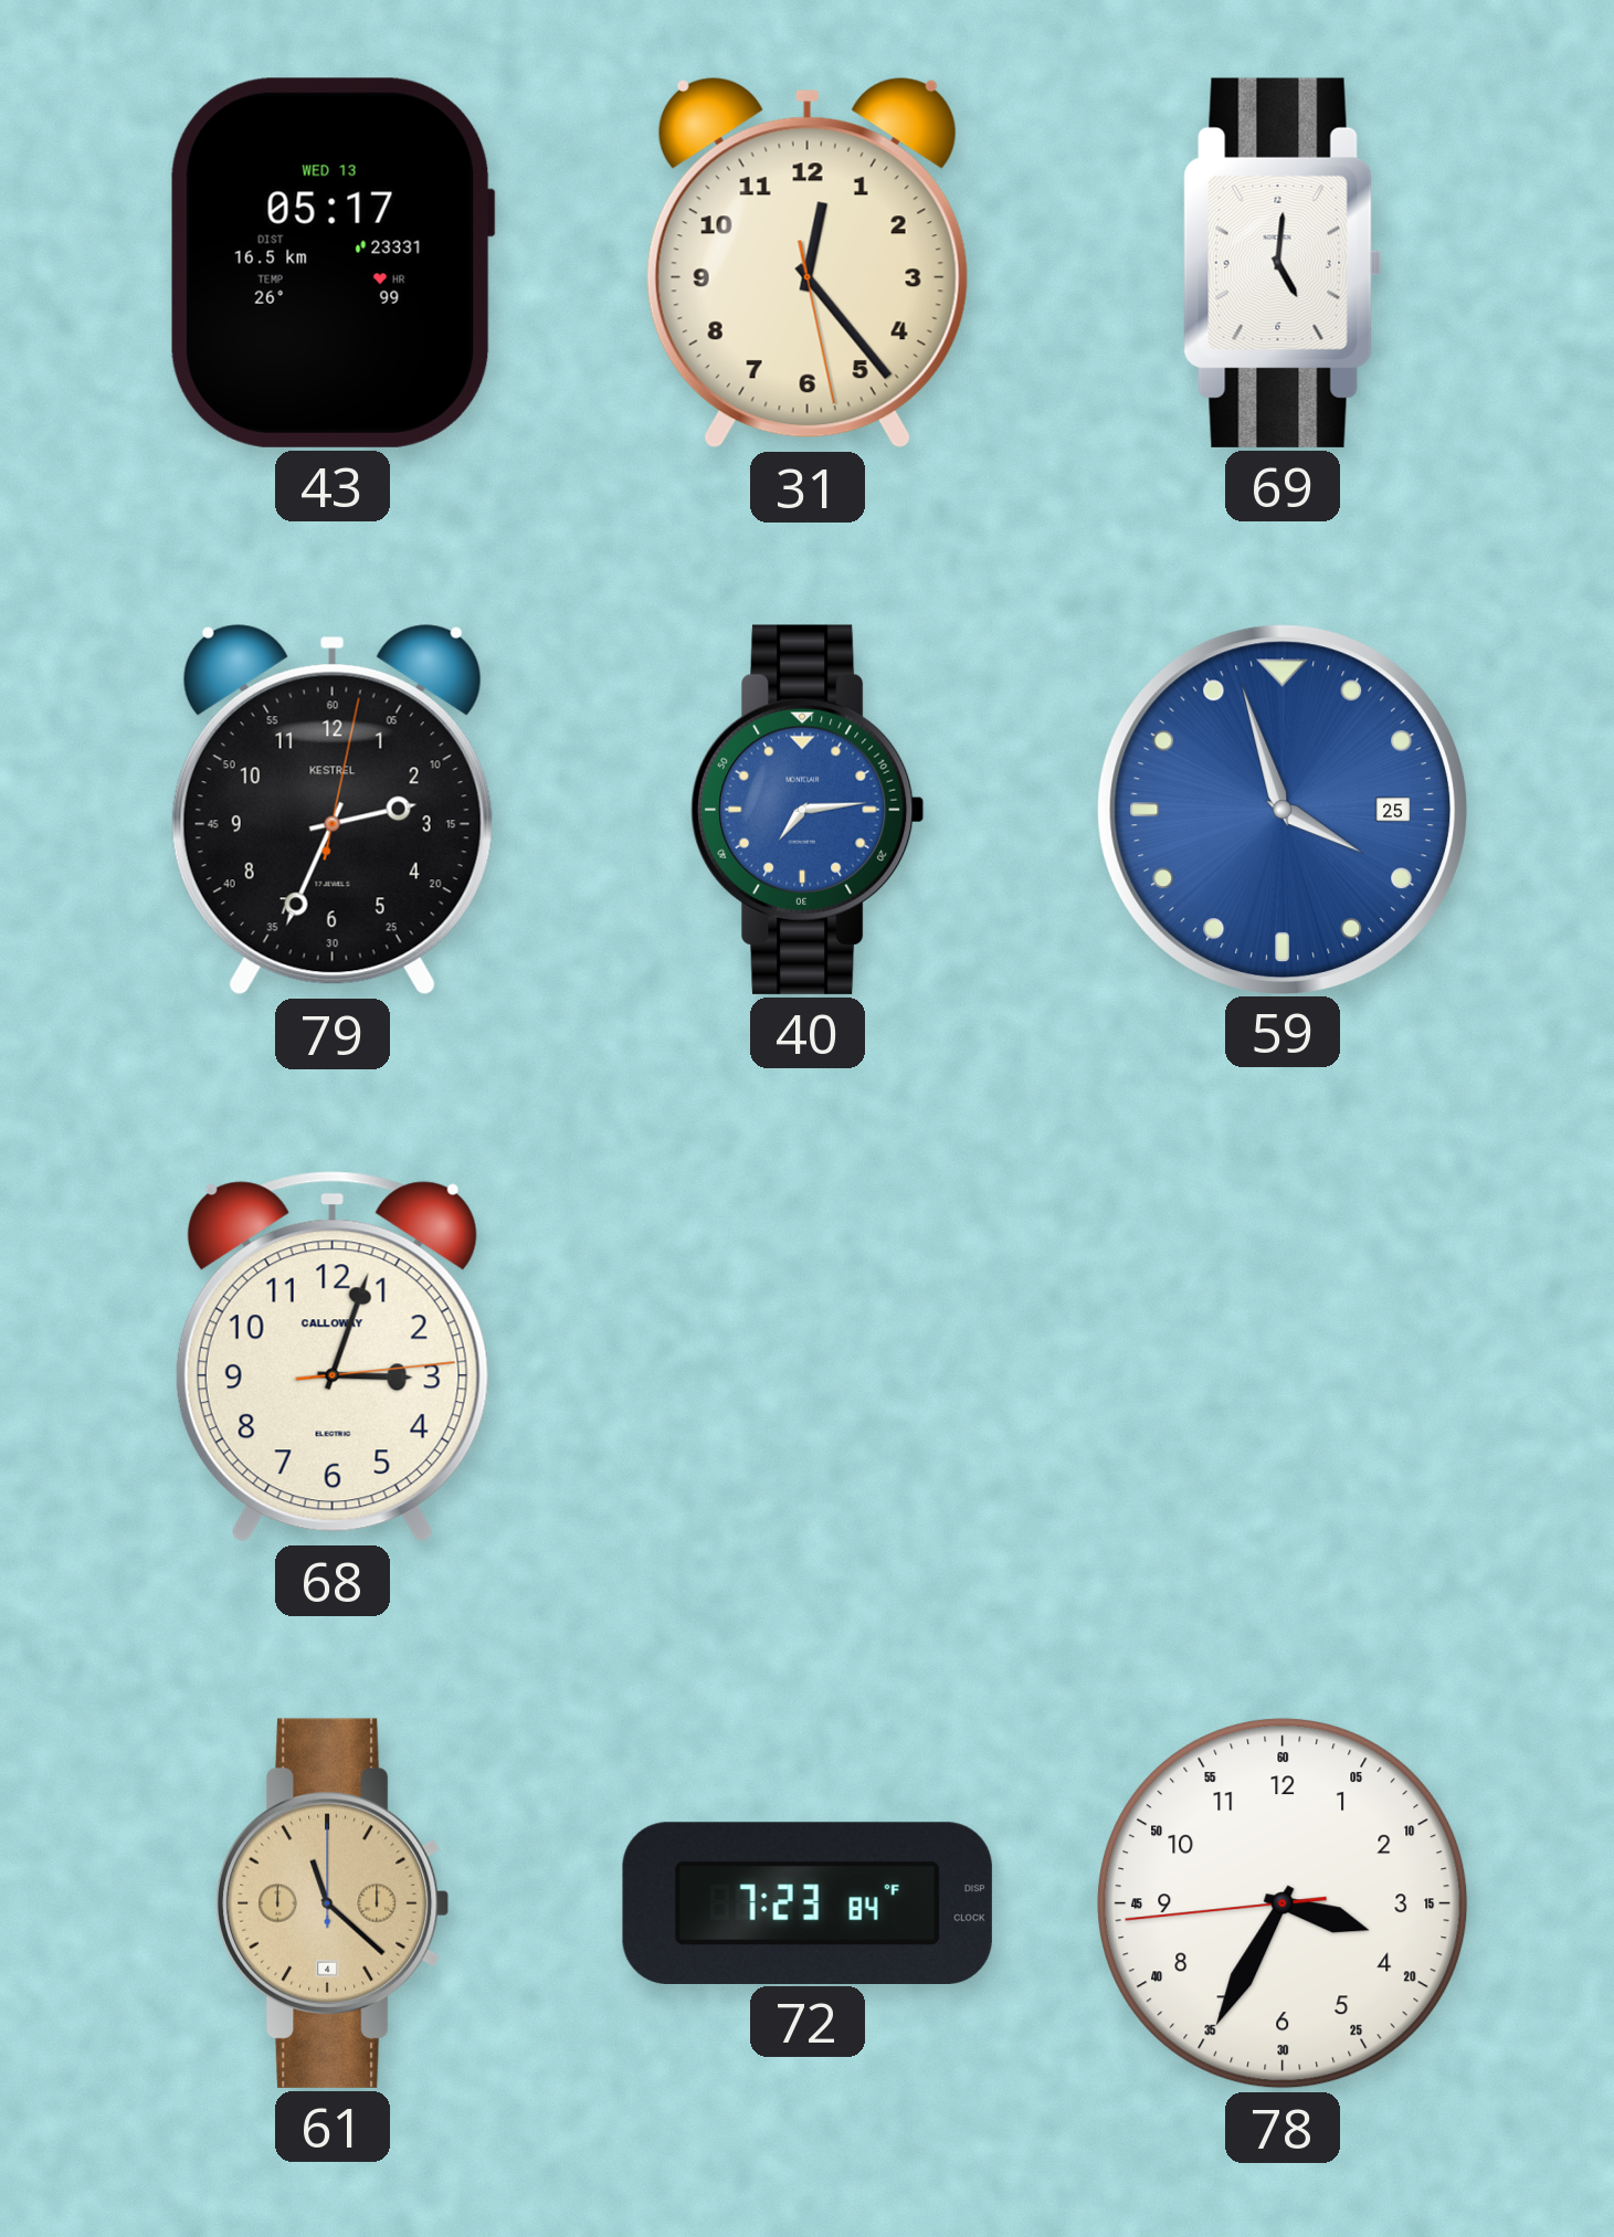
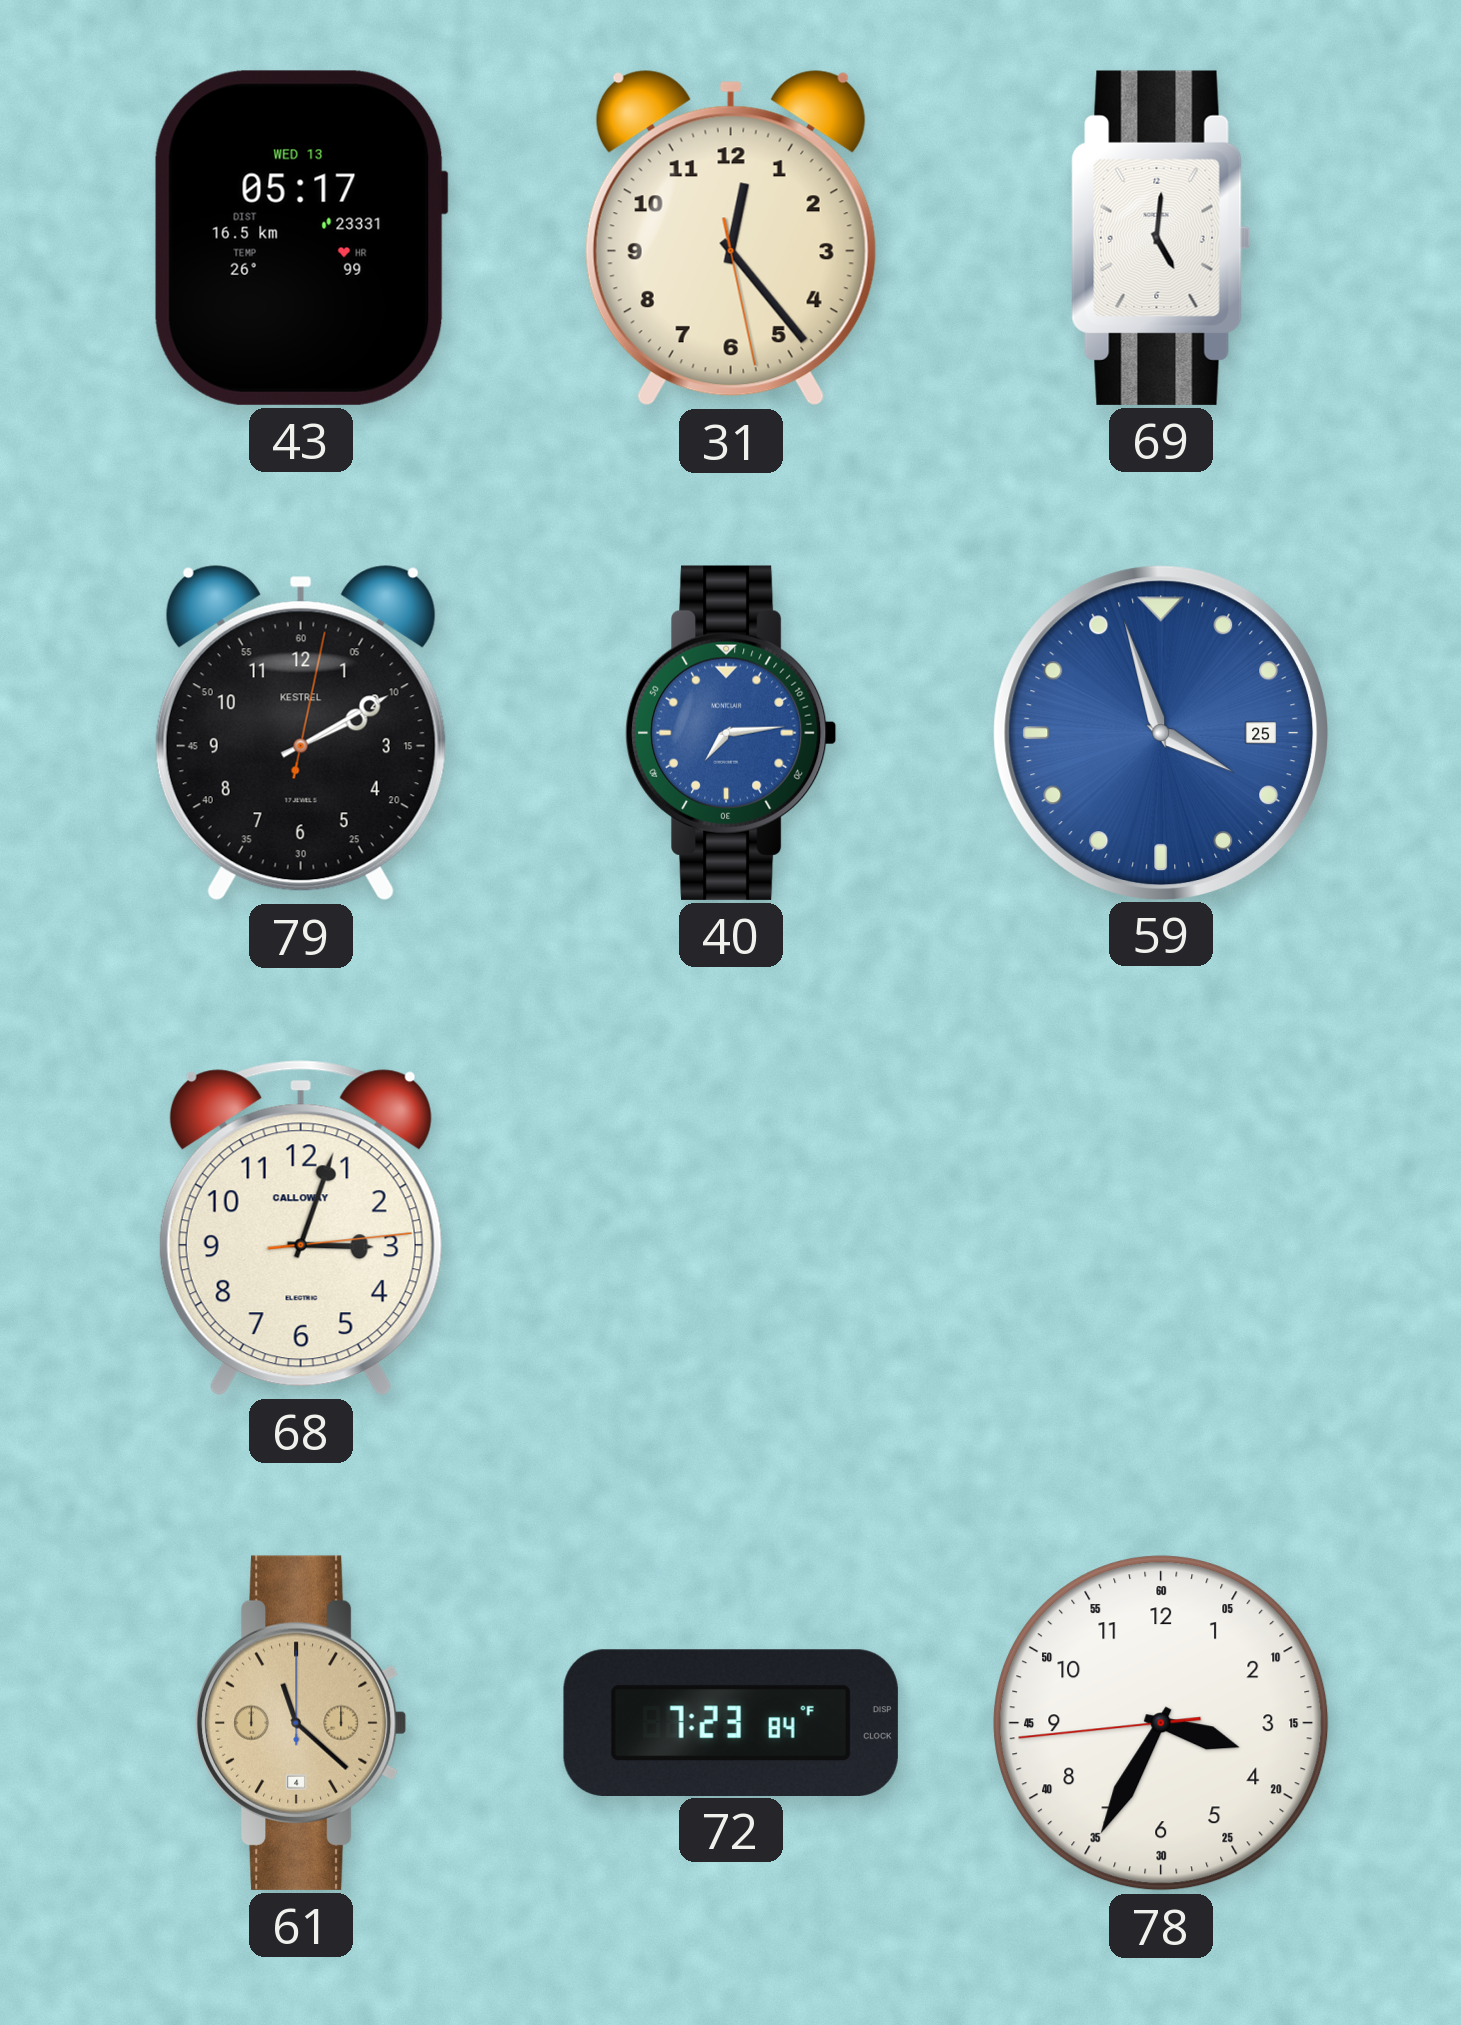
79: 2:34 -> 2:10 (301, 733)
